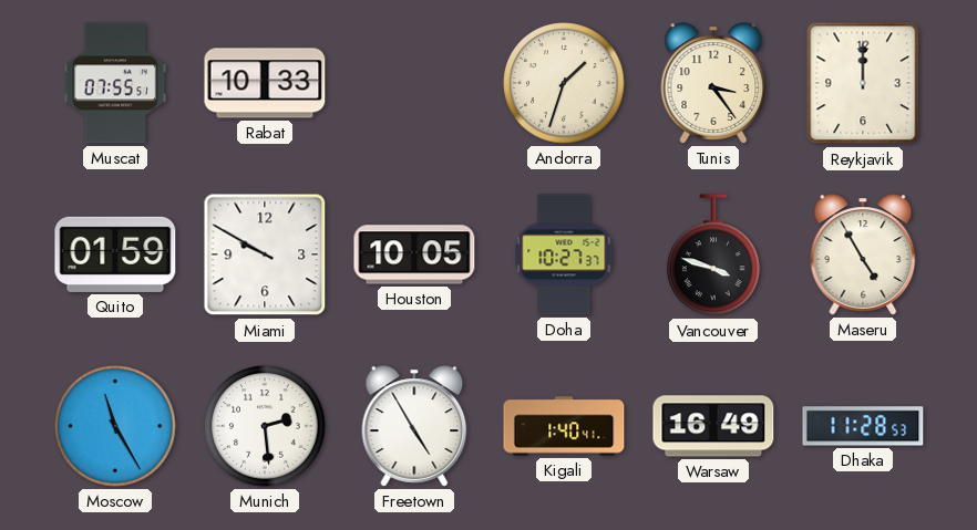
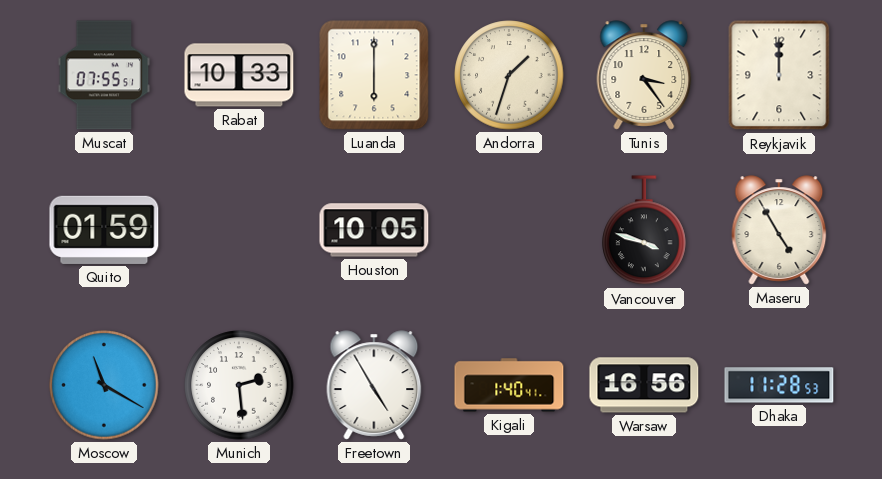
Luanda: none -> 6:00 (374, 75)
Miami: 9:50 -> none (265, 254)
Doha: 10:27 -> none (564, 254)
Moscow: 11:25 -> 11:20 (104, 385)
Warsaw: 16:49 -> 16:56 (644, 385)
